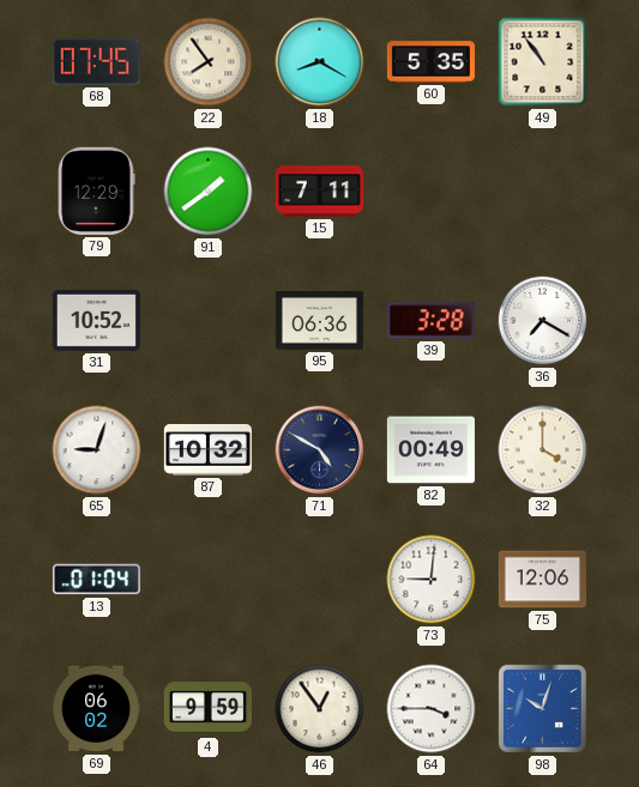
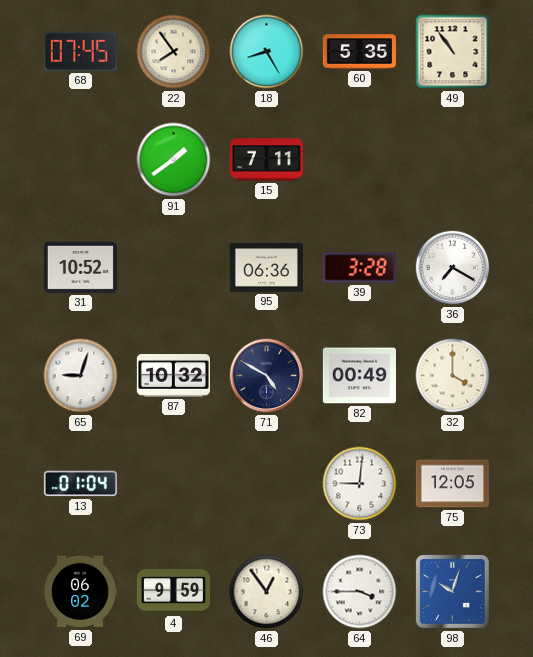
18: 8:20 -> 8:25 (267, 52)
79: 12:29 -> none (96, 190)
75: 12:06 -> 12:05 (452, 484)
